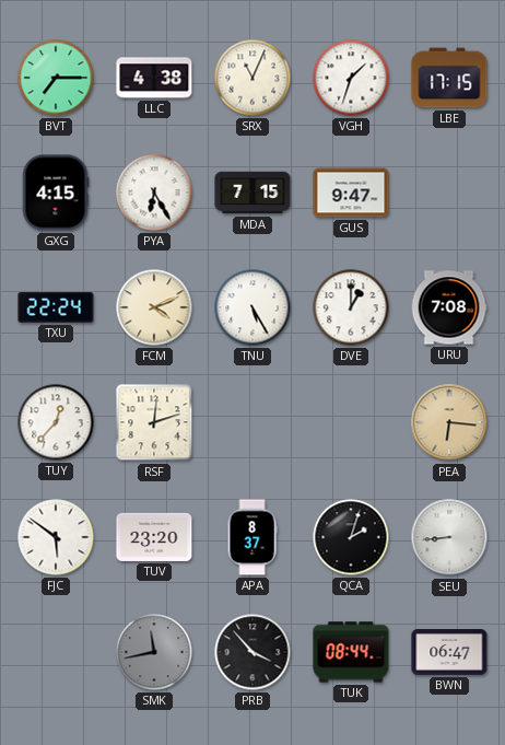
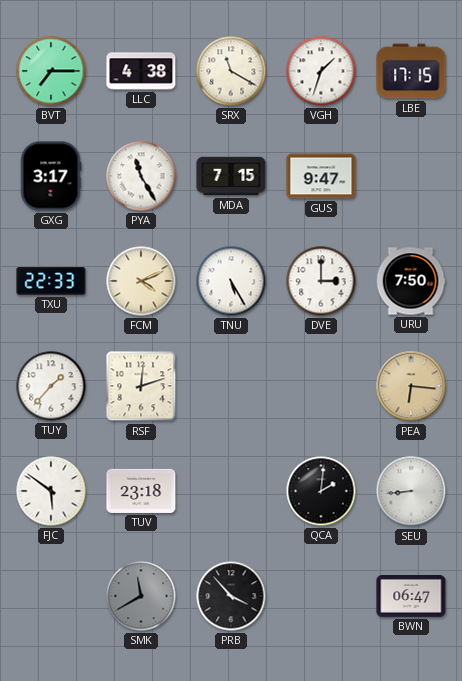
SRX: 11:04 -> 11:20 (231, 71)
GXG: 4:15 -> 3:17 (51, 176)
PYA: 6:25 -> 11:25 (141, 176)
TXU: 22:24 -> 22:33 (51, 281)
DVE: 1:00 -> 3:00 (321, 281)
URU: 7:08 -> 7:50 (411, 281)
TUY: 12:37 -> 1:37 (51, 386)
TUV: 23:20 -> 23:18 (141, 491)
APA: 8:37 -> none (252, 537)
QCA: 2:03 -> 2:01 (321, 491)
SMK: 11:43 -> 11:40 (141, 596)
TUK: 08:44 -> none (351, 652)
